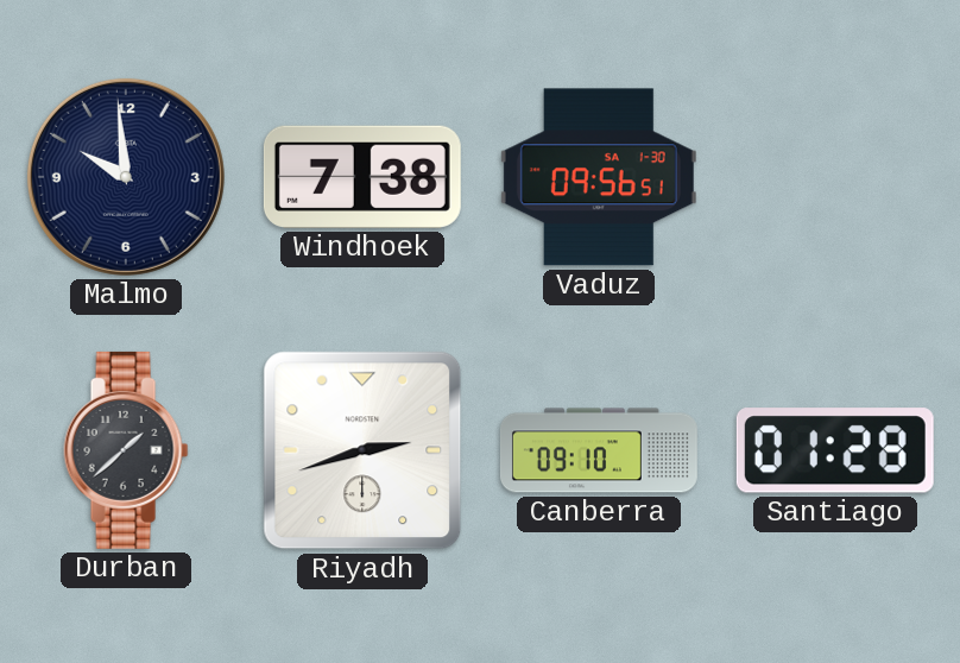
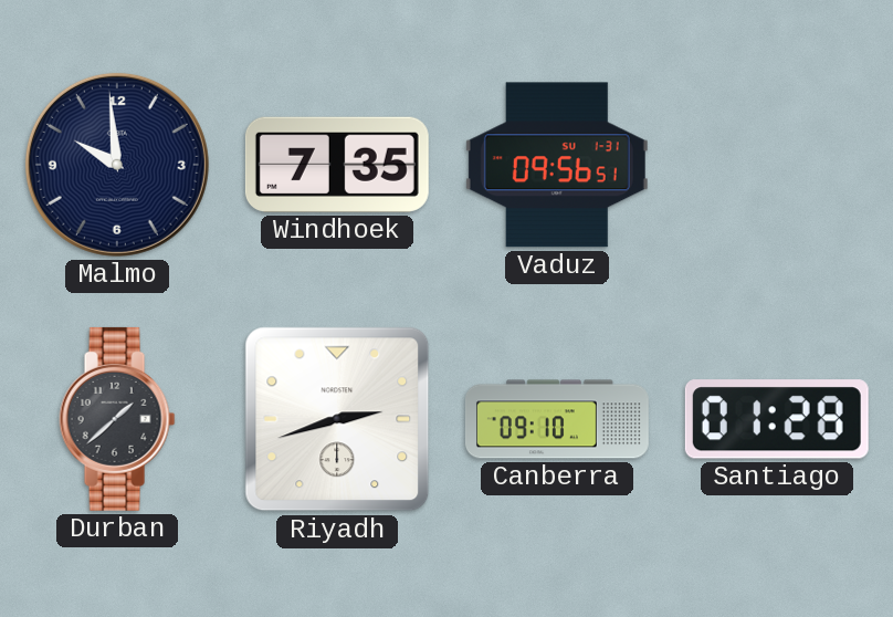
Windhoek: 7:38 -> 7:35 (337, 165)
Vaduz date: SA 1-30 -> SU 1-31 (557, 165)
